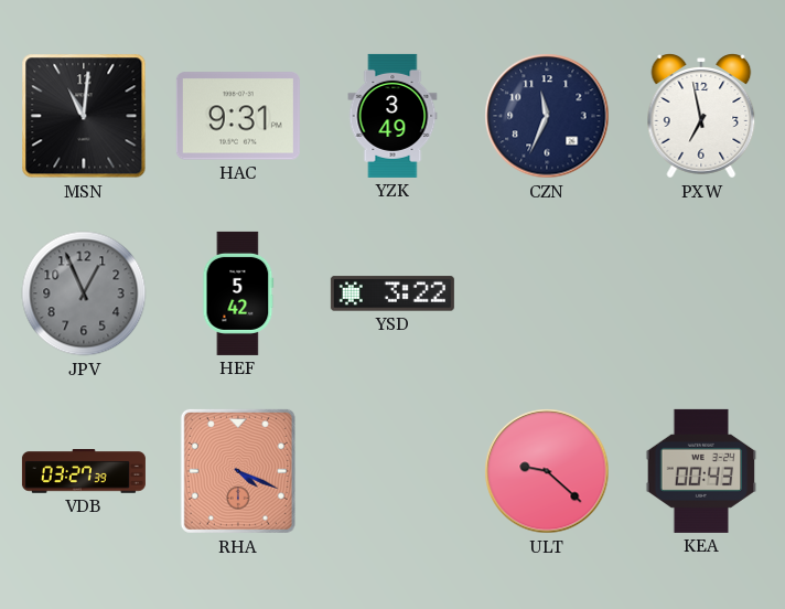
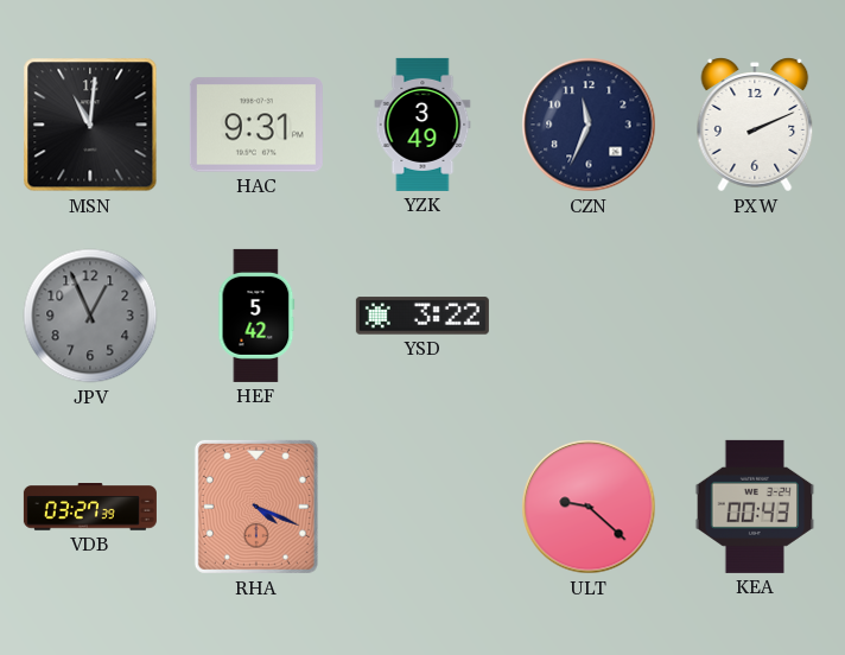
PXW: 6:58 -> 2:11 (755, 125)
